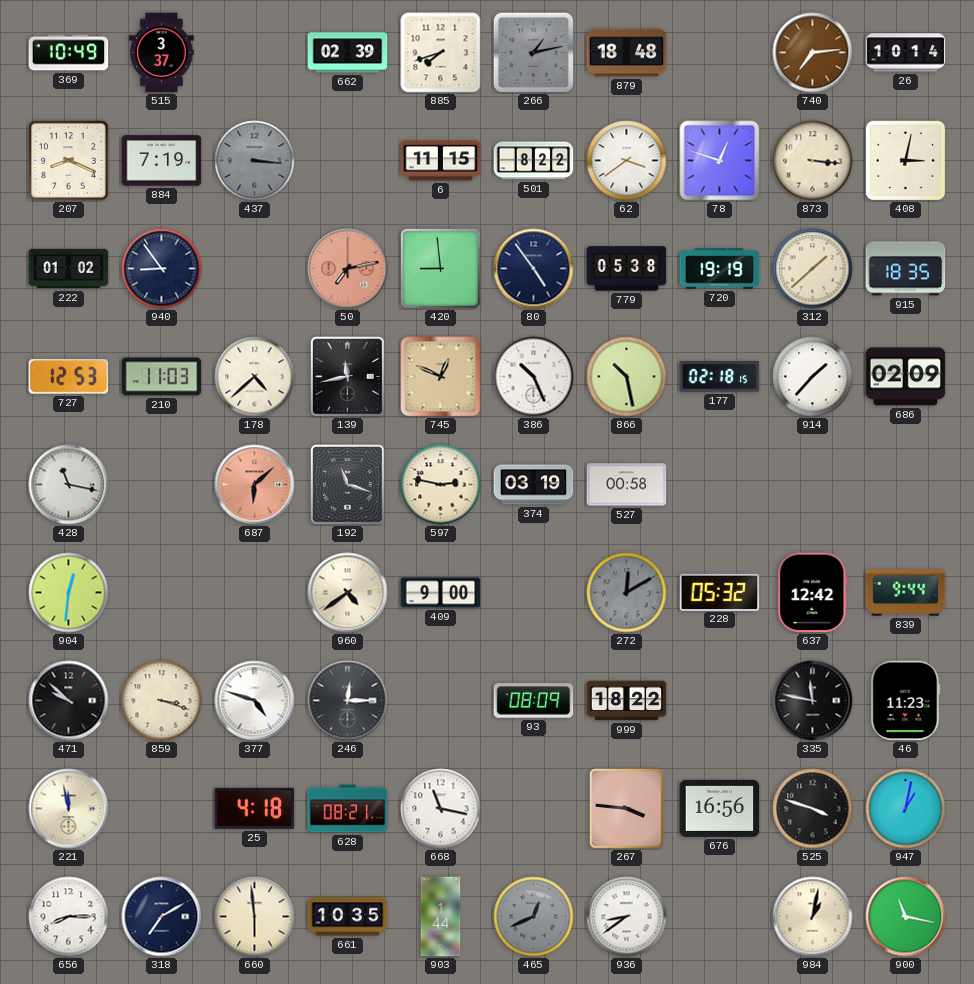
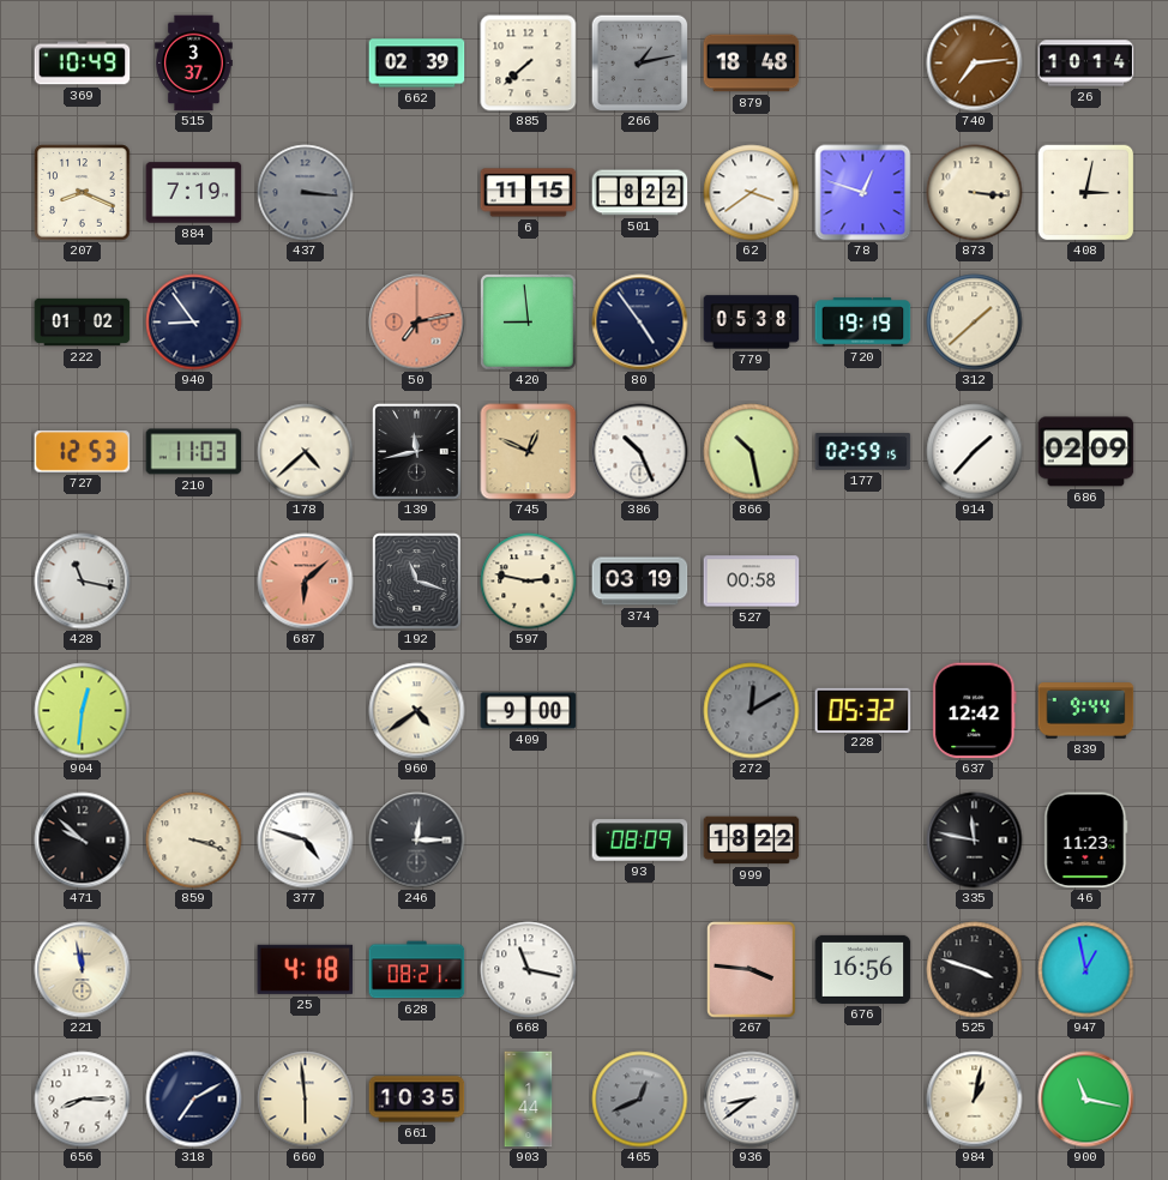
885: 7:42 -> 7:38 (529, 64)
915: 18:35 -> none (906, 269)
177: 02:18 -> 02:59 (863, 452)
947: 1:02 -> 12:58 (1086, 970)
